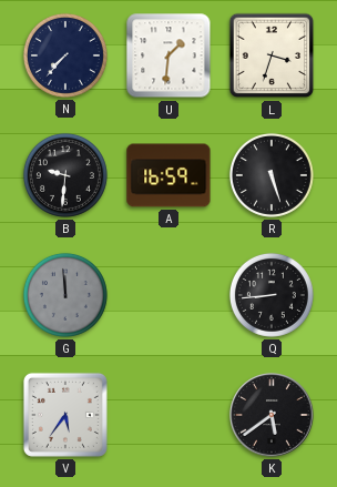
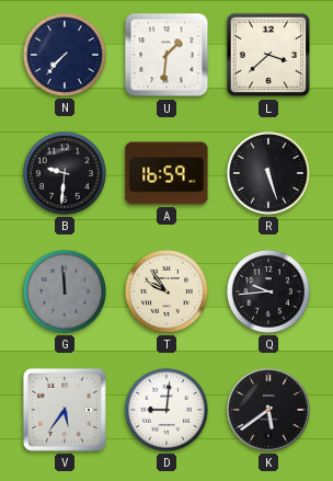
L: 3:33 -> 3:38 (268, 55)
T: none -> 9:54 (166, 291)
Q: 8:44 -> 9:44 (268, 291)
D: none -> 9:01 (166, 410)
